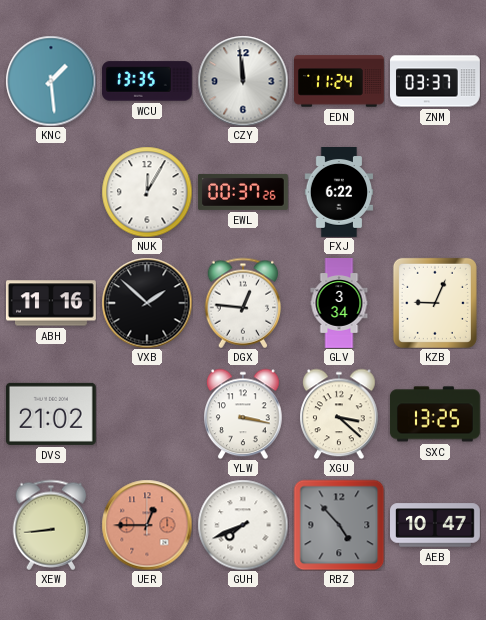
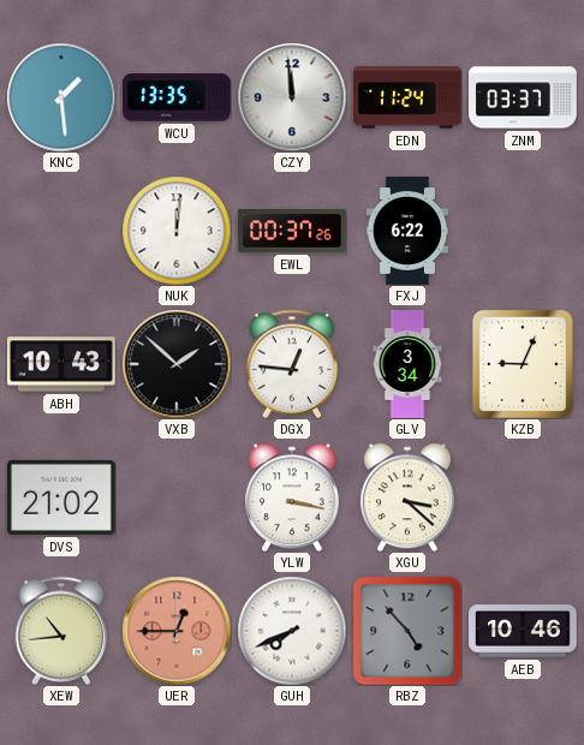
NUK: 12:05 -> 12:01 (177, 231)
ABH: 11:16 -> 10:43 (62, 364)
SXC: 13:25 -> none (435, 414)
XEW: 8:44 -> 10:44 (61, 631)
AEB: 10:47 -> 10:46 (524, 631)
